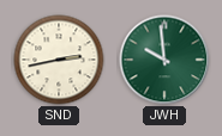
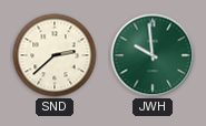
SND: 2:43 -> 2:38 (55, 55)
